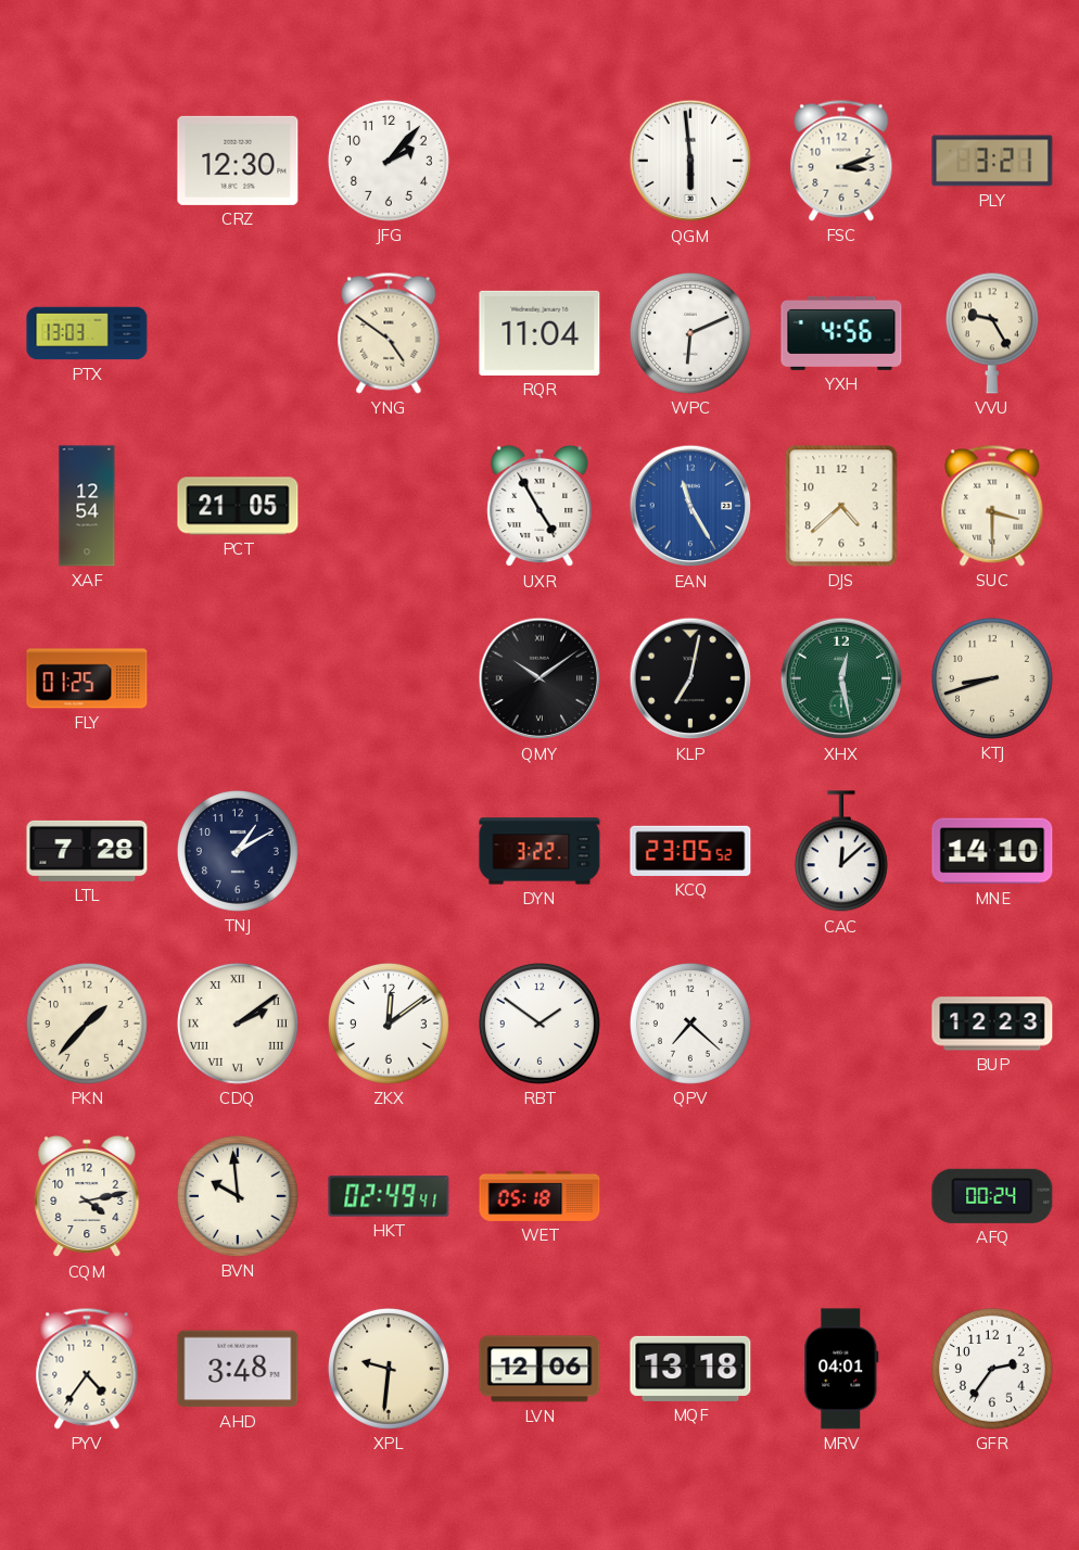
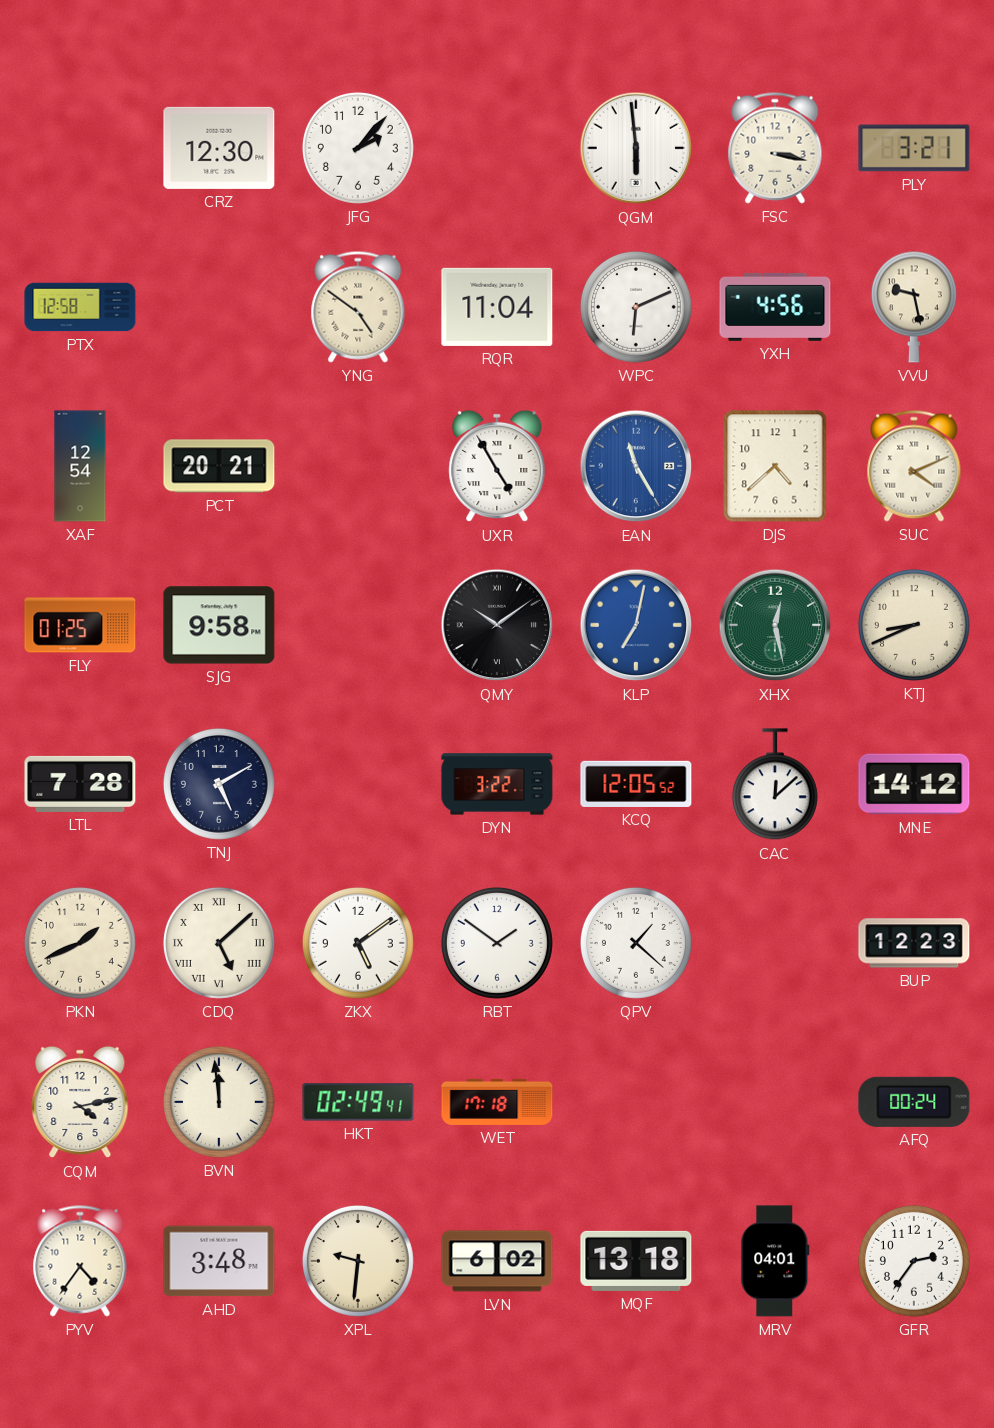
FSC: 3:12 -> 3:17 (775, 148)
PTX: 13:03 -> 12:58 (80, 307)
VVU: 9:25 -> 9:28 (914, 307)
PCT: 21:05 -> 20:21 (219, 466)
SUC: 3:30 -> 4:11 (914, 466)
SJG: none -> 9:58 (219, 625)
KLP dial: black -> blue (636, 625)
KTJ: 8:42 -> 8:41 (914, 625)
TNJ: 1:10 -> 5:10 (219, 784)
KCQ: 23:05 -> 12:05 (636, 784)
MNE: 14:10 -> 14:12 (914, 784)
PKN: 1:37 -> 1:41 (80, 943)
CDQ: 2:09 -> 5:08 (219, 943)
ZKX: 12:09 -> 5:09 (358, 943)
QPV: 7:22 -> 1:22 (636, 943)
BVN: 9:59 -> 11:59 (219, 1102)
WET: 05:18 -> 17:18 (497, 1102)
LVN: 12:06 -> 6:02 (497, 1261)
